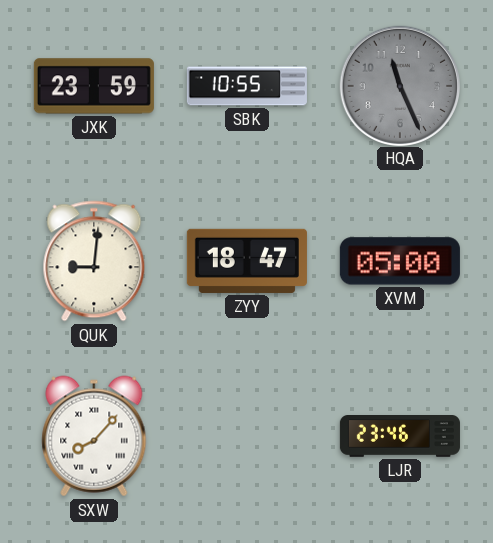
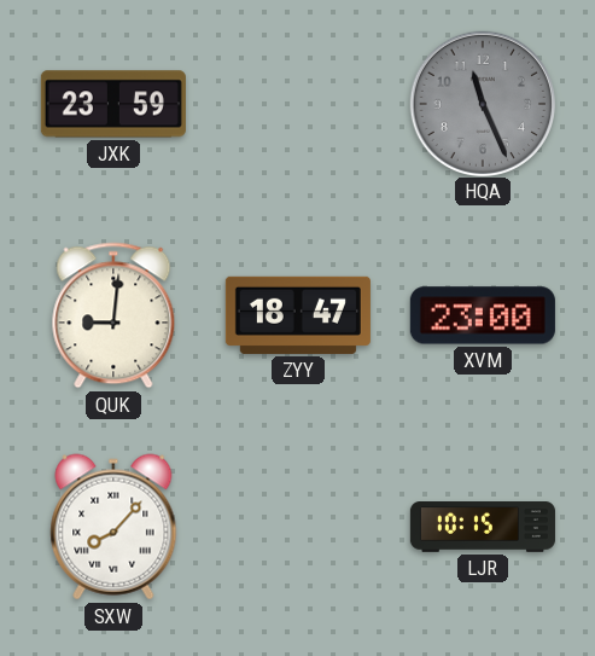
SBK: 10:55 -> none (247, 86)
XVM: 05:00 -> 23:00 (483, 315)
LJR: 23:46 -> 10:15 (483, 527)
